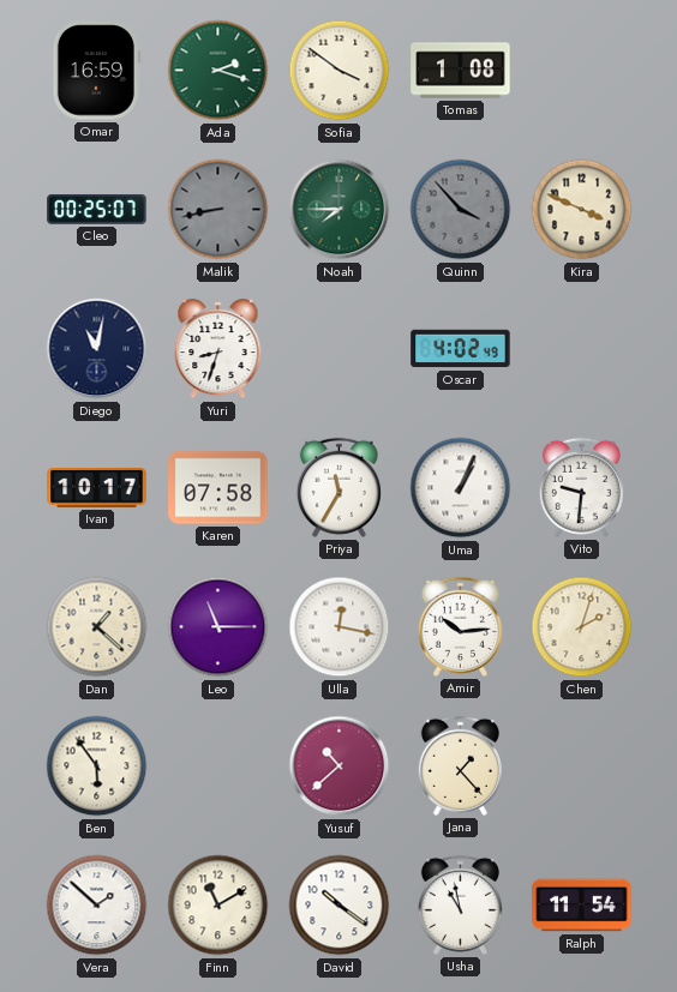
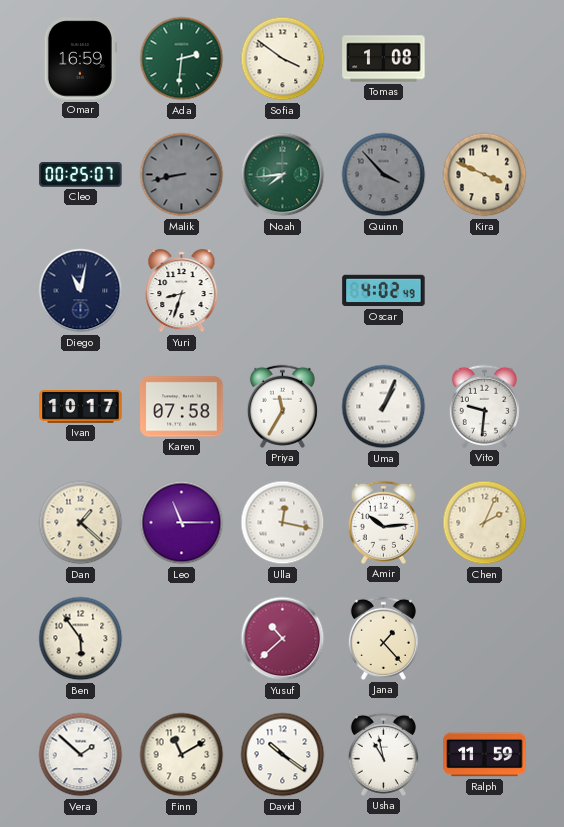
Ada: 2:18 -> 2:31 (182, 59)
Noah: 7:45 -> 7:44 (283, 175)
Chen: 2:03 -> 2:04 (485, 523)
Ralph: 11:54 -> 11:59 (485, 755)
